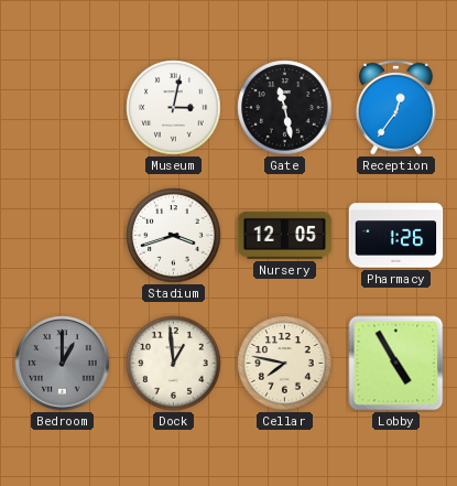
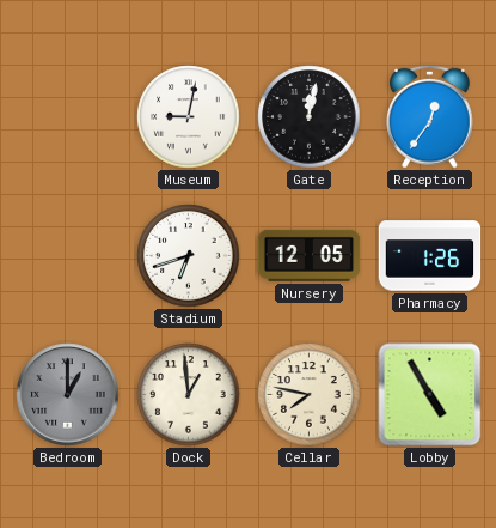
Museum: 3:02 -> 9:02 (189, 117)
Gate: 11:28 -> 12:02 (310, 117)
Stadium: 3:42 -> 6:42 (189, 256)
